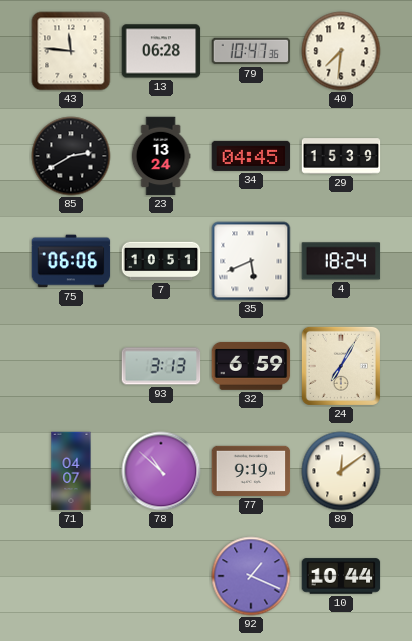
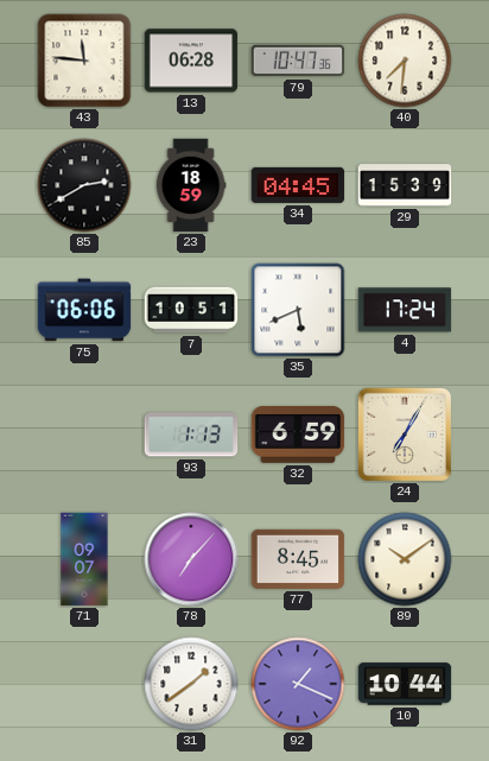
23: 13:24 -> 18:59 (191, 185)
4: 18:24 -> 17:24 (405, 310)
93: 3:13 -> 1:13 (191, 435)
71: 04:07 -> 09:07 (84, 559)
78: 10:52 -> 7:07 (191, 559)
77: 9:19 -> 8:45 (298, 559)
89: 12:09 -> 10:09 (405, 559)
31: none -> 1:39 (191, 684)
